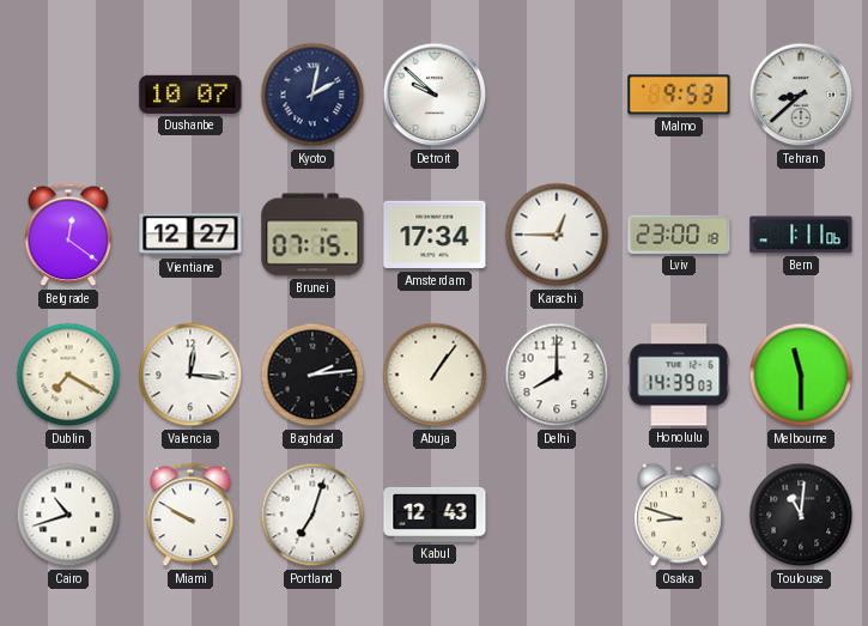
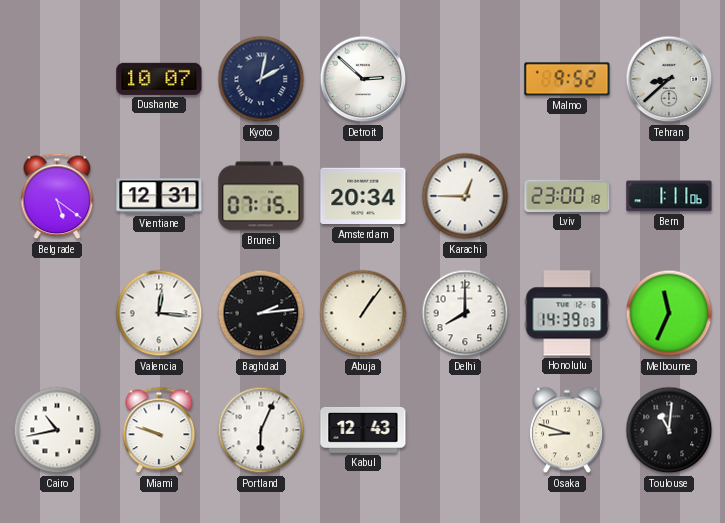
Detroit: 9:52 -> 2:52 (363, 79)
Malmo: 9:53 -> 9:52 (567, 79)
Belgrade: 12:21 -> 5:21 (57, 196)
Vientiane: 12:27 -> 12:31 (159, 196)
Amsterdam: 17:34 -> 20:34 (363, 196)
Dublin: 7:20 -> none (68, 375)
Melbourne: 11:30 -> 11:34 (669, 313)
Cairo: 10:42 -> 10:43 (57, 430)
Miami: 9:50 -> 9:48 (159, 430)
Portland: 7:03 -> 6:04 (261, 430)
